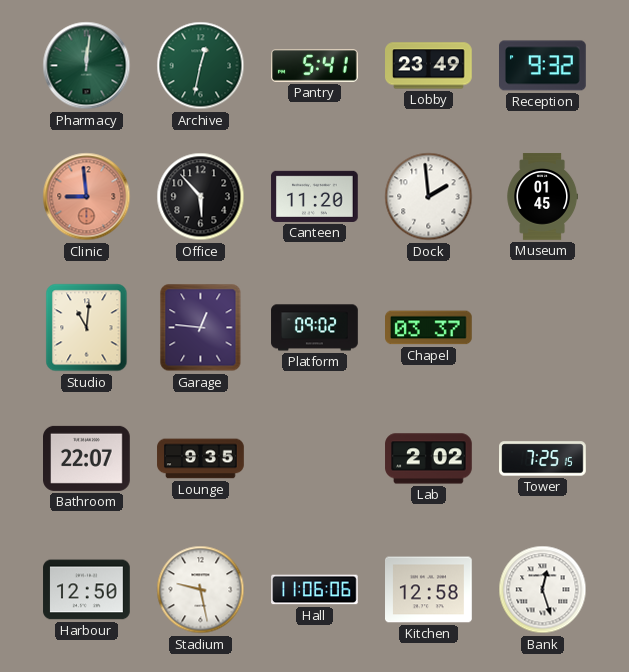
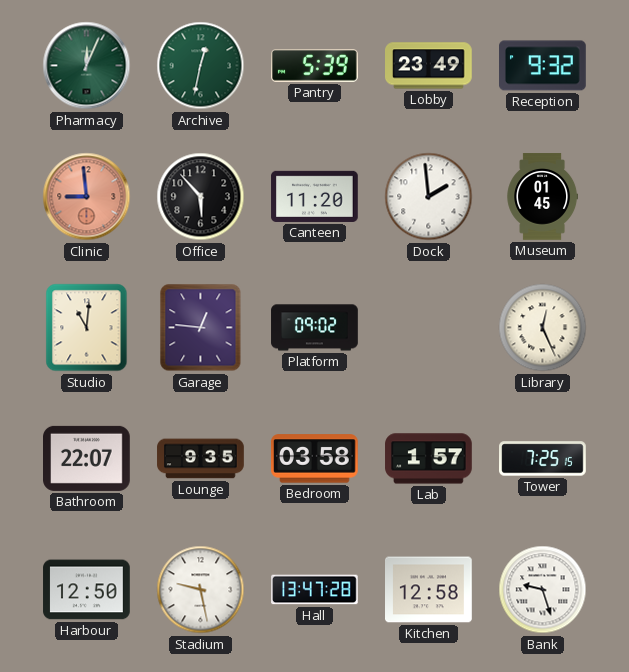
Pharmacy: 12:01 -> 12:04 (87, 66)
Pantry: 5:41 -> 5:39 (315, 66)
Chapel: 03:37 -> none (429, 328)
Library: none -> 12:26 (543, 328)
Bedroom: none -> 03:58 (315, 459)
Lab: 2:02 -> 1:57 (429, 459)
Hall: 11:06 -> 13:47 (315, 590)
Bank: 12:27 -> 9:27 (543, 590)
